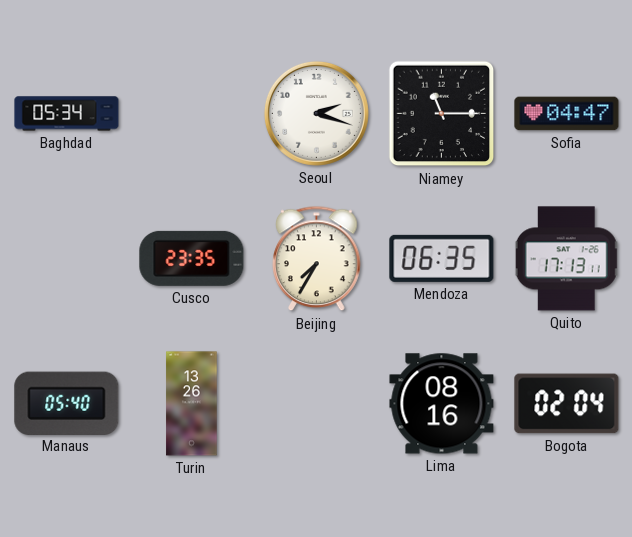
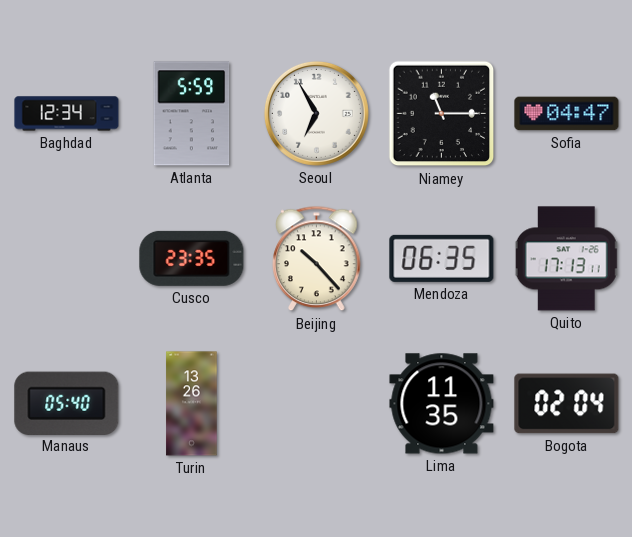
Baghdad: 05:34 -> 12:34 (67, 114)
Atlanta: none -> 5:59 (192, 114)
Seoul: 2:18 -> 6:55 (316, 113)
Beijing: 7:35 -> 10:23 (317, 259)
Lima: 08:16 -> 11:35 (442, 404)
